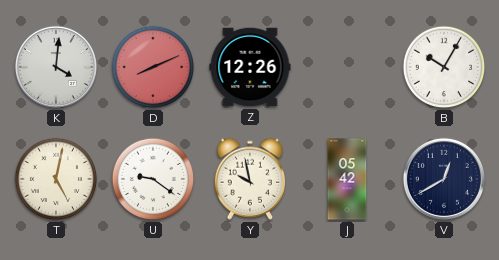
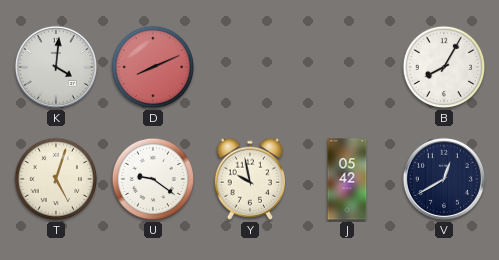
Z: 12:26 -> none (250, 67)
B: 10:05 -> 8:05 (444, 67)
T: 5:02 -> 5:03 (56, 179)
